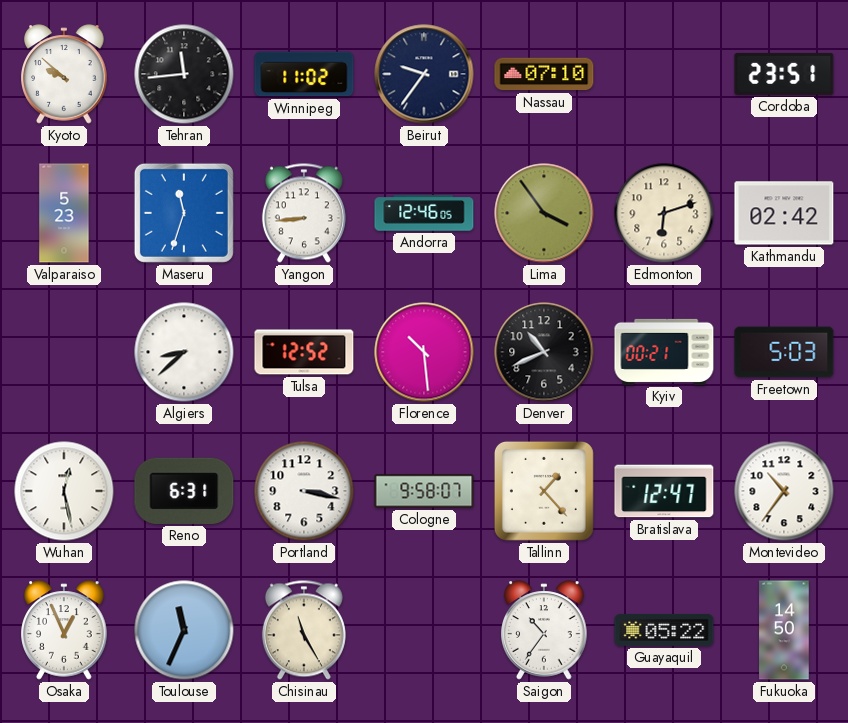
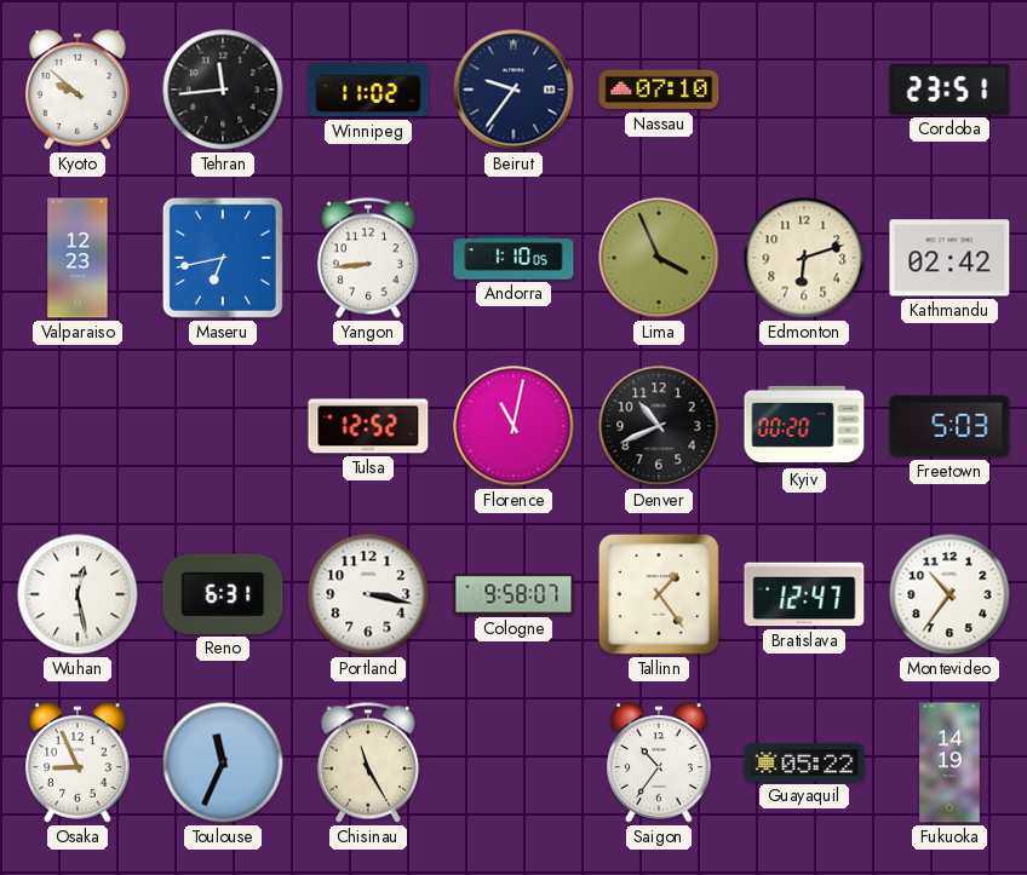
Valparaiso: 5:23 -> 12:23 (78, 258)
Maseru: 11:33 -> 6:43 (223, 258)
Andorra: 12:46 -> 1:10 (513, 258)
Lima: 3:54 -> 3:56 (659, 258)
Algiers: 8:38 -> none (184, 352)
Florence: 10:29 -> 11:02 (513, 426)
Kyiv: 00:21 -> 00:20 (804, 426)
Tallinn: 1:23 -> 1:24 (659, 594)
Osaka: 12:56 -> 8:56 (78, 762)
Fukuoka: 14:50 -> 14:19 (949, 762)
